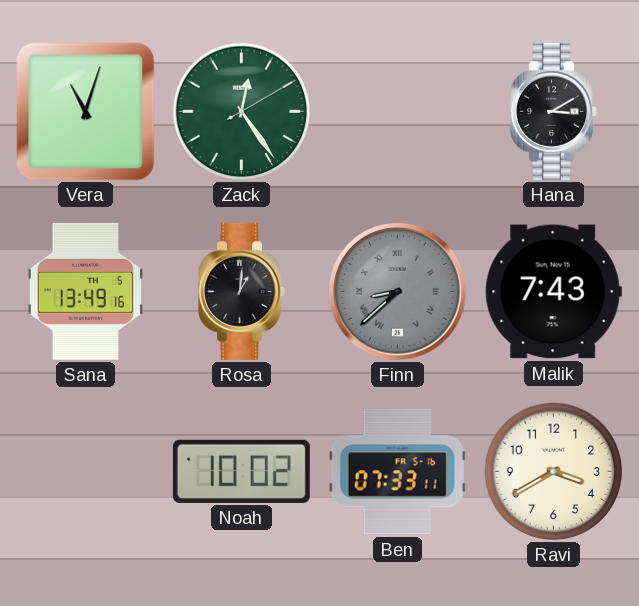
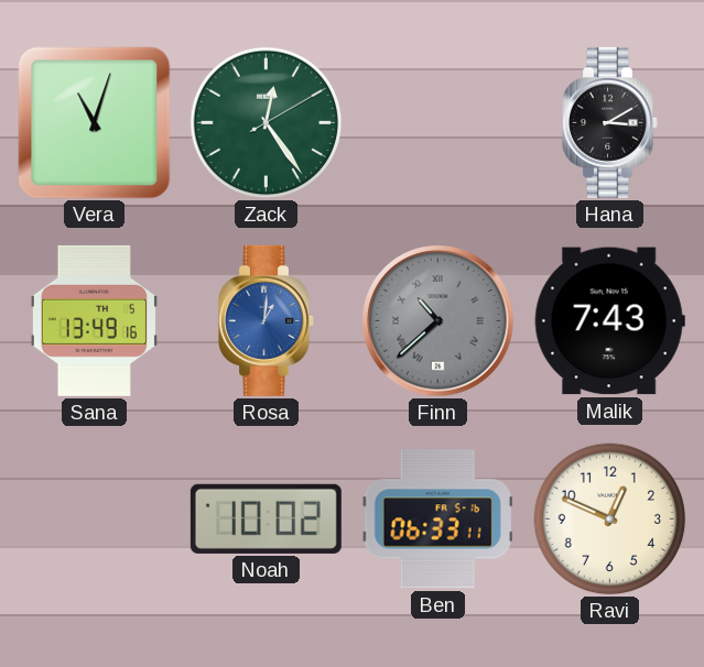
Rosa dial: black -> blue (267, 320)
Finn: 8:38 -> 10:38 (438, 321)
Ben: 07:33 -> 06:33 (437, 520)
Ravi: 3:40 -> 12:49 (610, 520)
